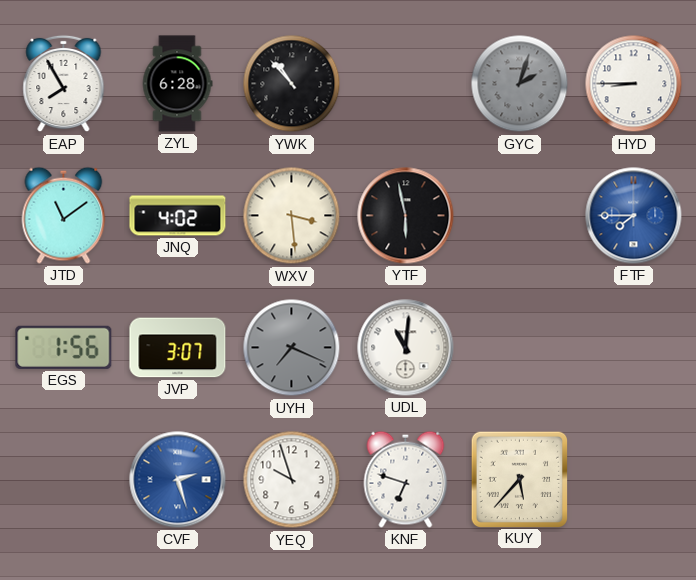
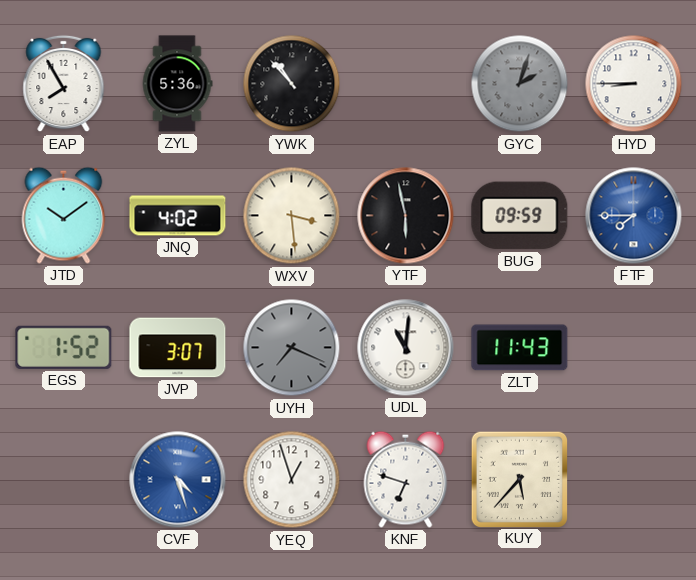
ZYL: 6:28 -> 5:36 (177, 84)
JTD: 11:09 -> 10:09 (64, 215)
BUG: none -> 09:59 (520, 216)
EGS: 1:56 -> 1:52 (64, 347)
ZLT: none -> 11:43 (520, 348)
CVF: 2:27 -> 4:27 (178, 480)
YEQ: 9:57 -> 12:57 (292, 480)
